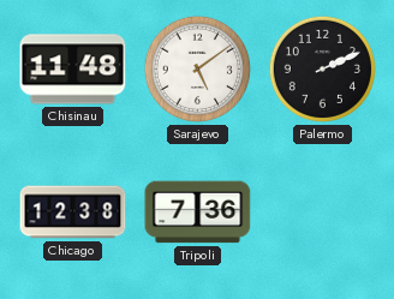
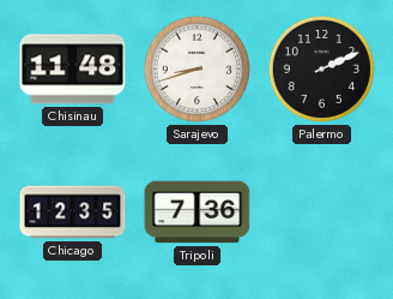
Sarajevo: 5:09 -> 8:42 (196, 68)
Chicago: 12:38 -> 12:35 (73, 213)
